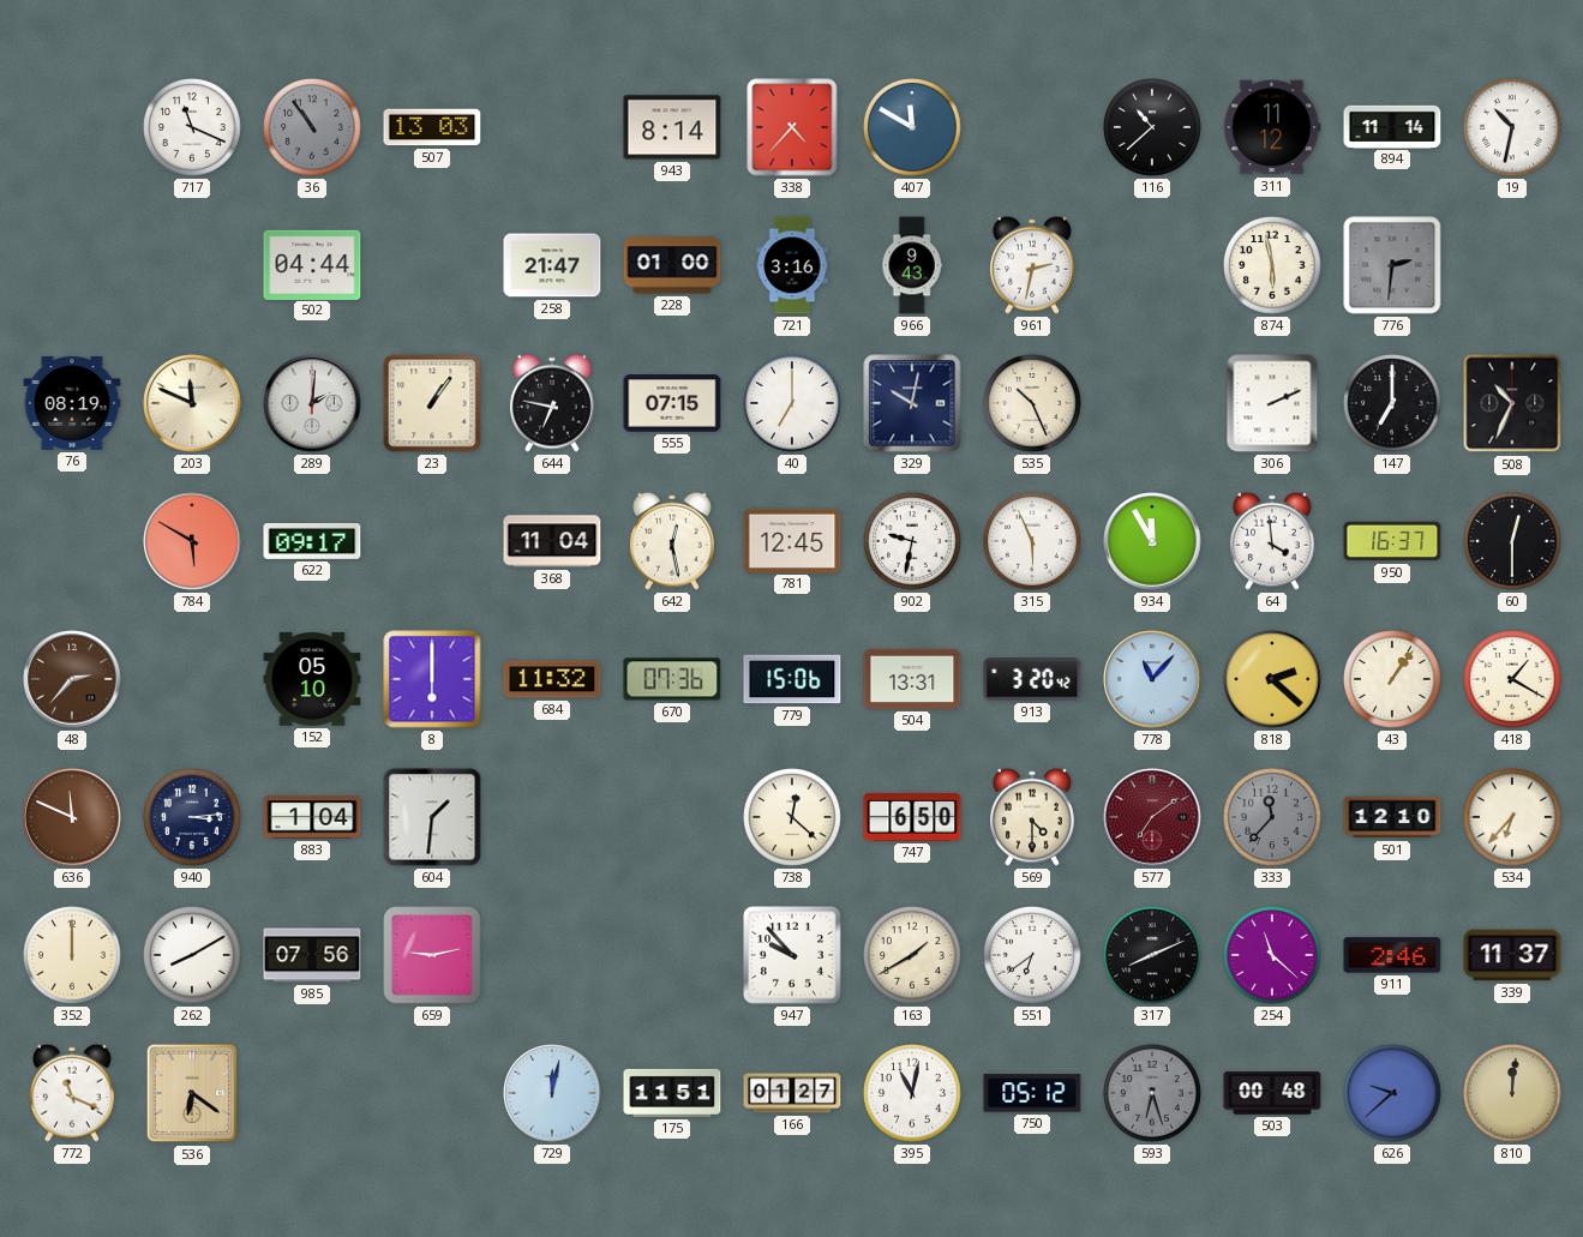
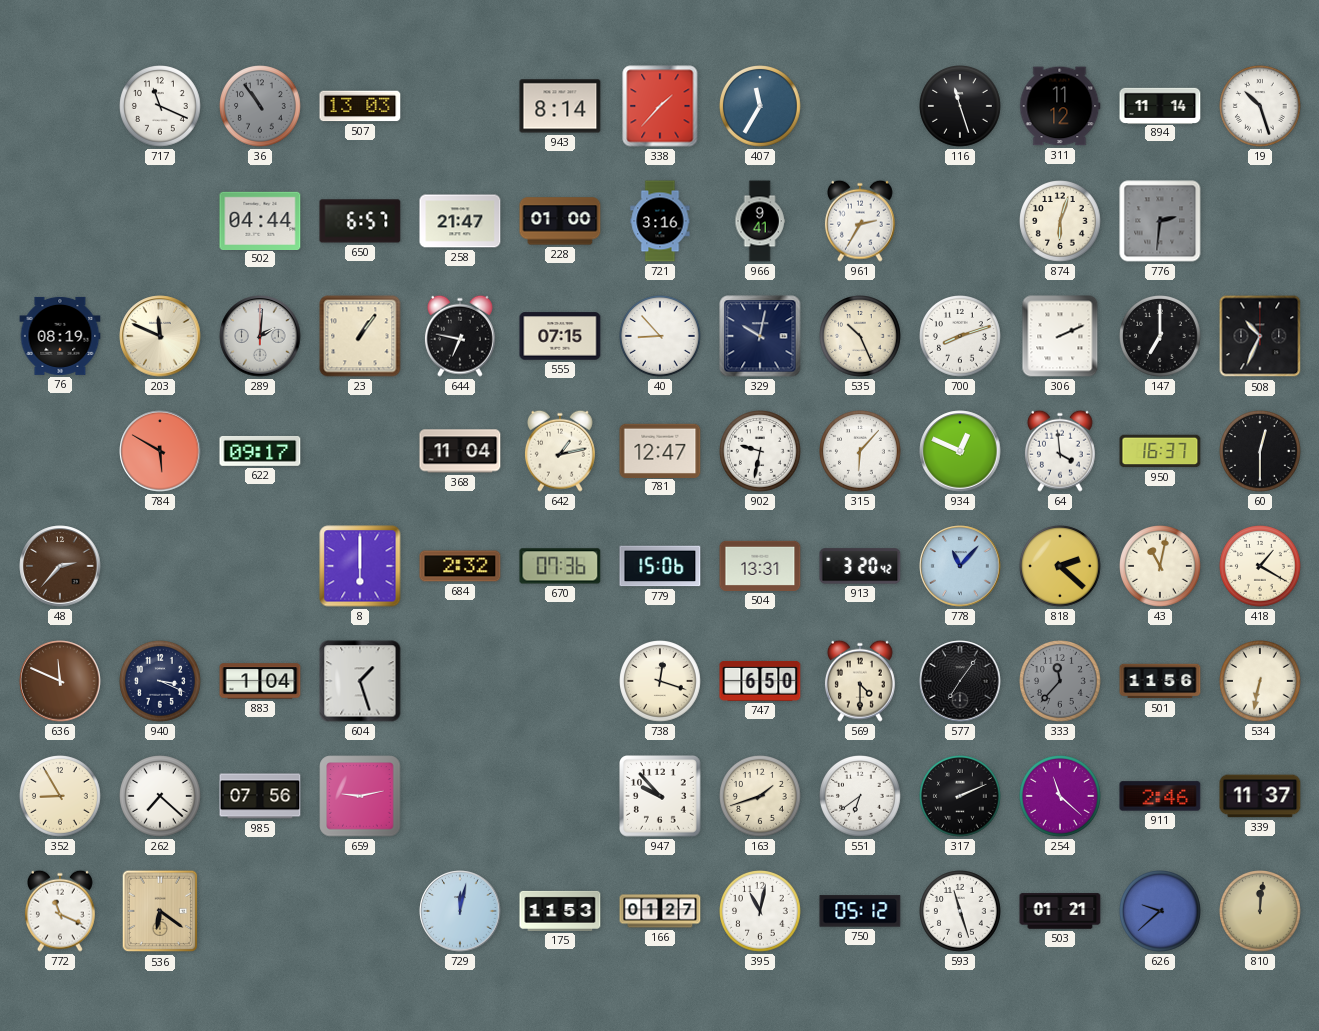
338: 4:37 -> 1:37 (660, 106)
407: 11:50 -> 11:35 (761, 107)
116: 10:38 -> 11:27 (961, 107)
19: 10:32 -> 10:27 (1261, 107)
650: none -> 6:57 (360, 221)
966: 9:43 -> 9:41 (760, 221)
961: 2:32 -> 2:35 (860, 221)
874: 5:58 -> 6:03 (1061, 222)
40: 7:00 -> 8:53 (661, 337)
700: none -> 8:12 (961, 337)
642: 12:28 -> 1:13 (560, 451)
781: 12:45 -> 12:47 (660, 450)
315: 5:56 -> 6:07 (861, 452)
934: 11:55 -> 12:49 (960, 451)
152: 05:10 -> none (312, 679)
684: 11:32 -> 2:32 (460, 566)
43: 1:06 -> 11:02 (1161, 567)
940: 3:14 -> 3:19 (161, 682)
604: 1:31 -> 1:27 (360, 681)
738: 12:22 -> 12:18 (661, 682)
577: 7:09 -> 7:06 (960, 681)
577 dial: burgundy -> black (960, 681)
501: 12:10 -> 11:56 (1160, 681)
534: 6:37 -> 6:32 (1261, 682)
352: 12:00 -> 8:55 (61, 797)
262: 8:10 -> 7:22 (161, 797)
163: 1:40 -> 1:42 (761, 797)
317: 8:11 -> 2:11 (961, 797)
175: 11:51 -> 11:53 (560, 911)
593: 6:27 -> 11:27 (961, 912)
593 dial: grey -> white (961, 912)
503: 00:48 -> 01:21 (1060, 911)
